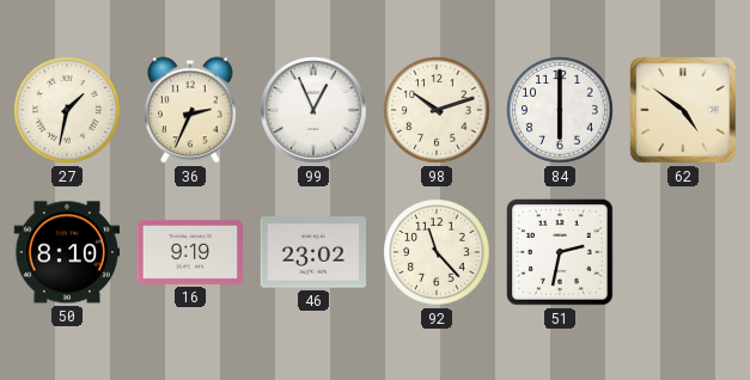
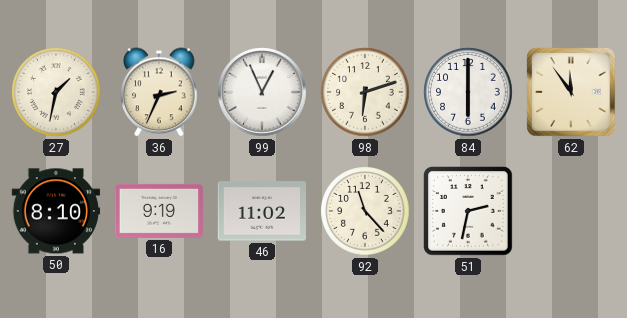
98: 10:12 -> 6:12 (365, 92)
62: 4:51 -> 11:54 (571, 92)
46: 23:02 -> 11:02 (261, 211)
